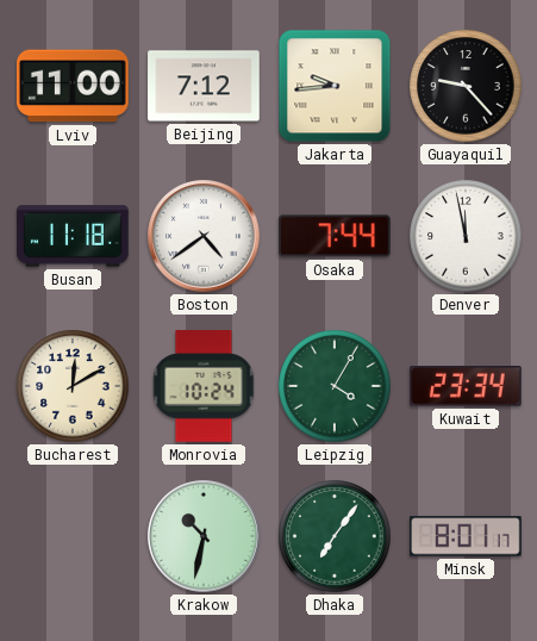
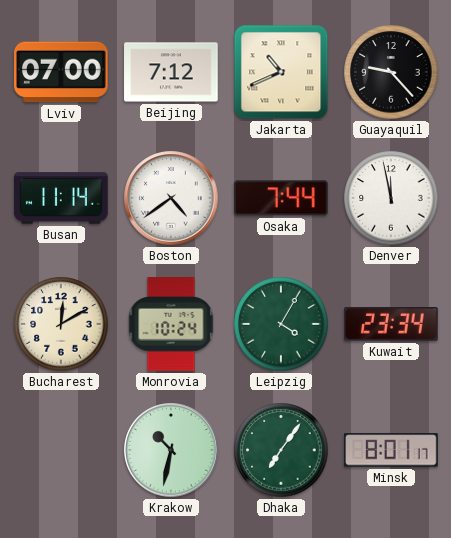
Lviv: 11:00 -> 07:00 (62, 72)
Jakarta: 9:44 -> 10:41 (281, 72)
Busan: 11:18 -> 11:14 (61, 198)
